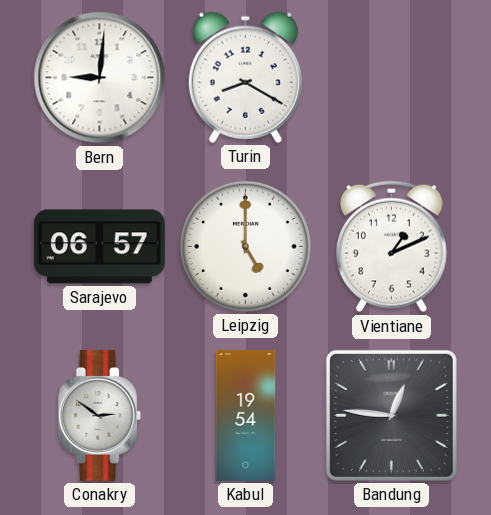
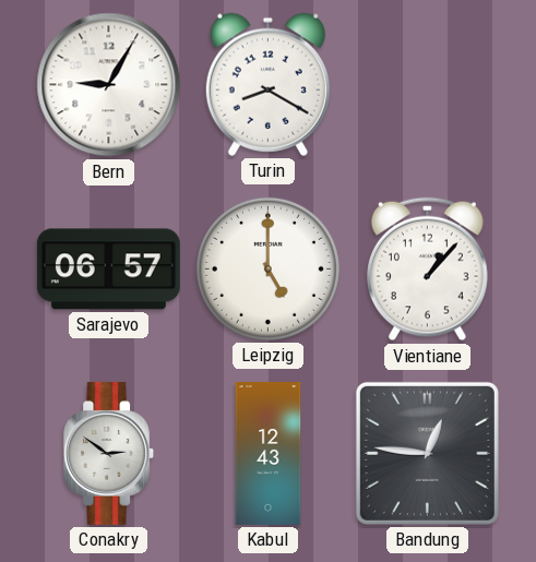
Bern: 9:01 -> 9:05 (109, 85)
Vientiane: 1:11 -> 1:07 (427, 270)
Kabul: 19:54 -> 12:43 (269, 454)
